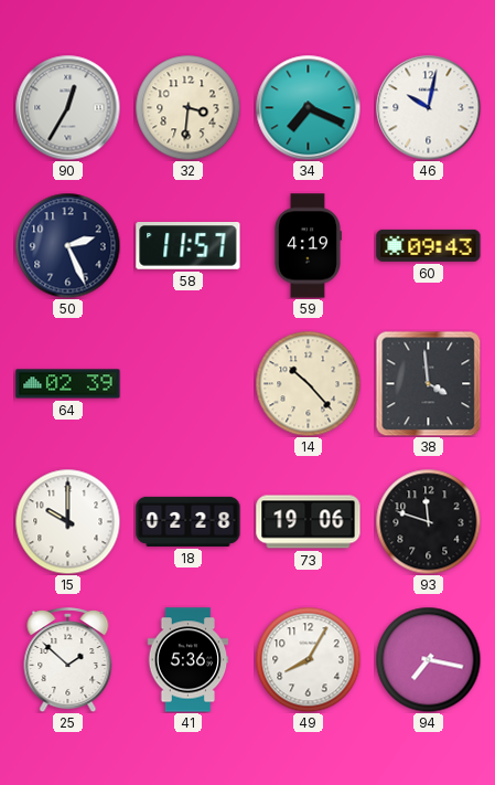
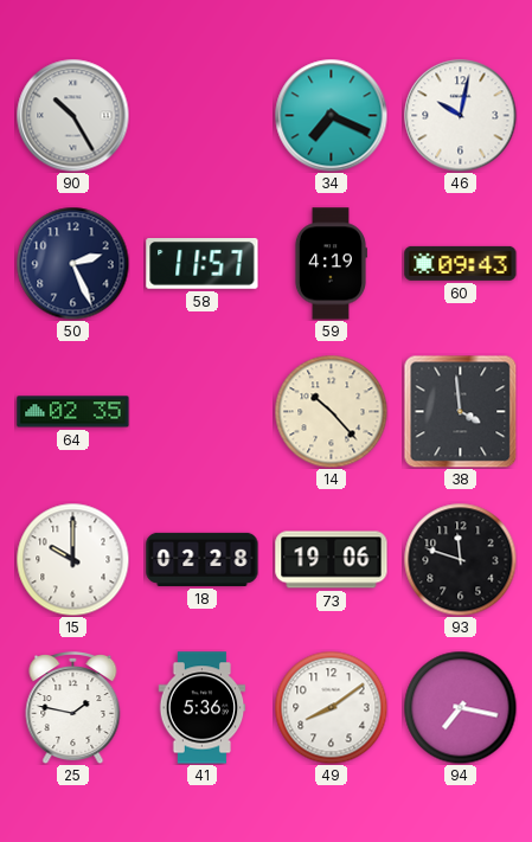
90: 12:35 -> 10:25 (72, 115)
32: 3:31 -> none (187, 107)
64: 02:39 -> 02:35 (73, 412)
25: 1:52 -> 1:47 (73, 708)
49: 8:05 -> 8:09 (331, 707)
